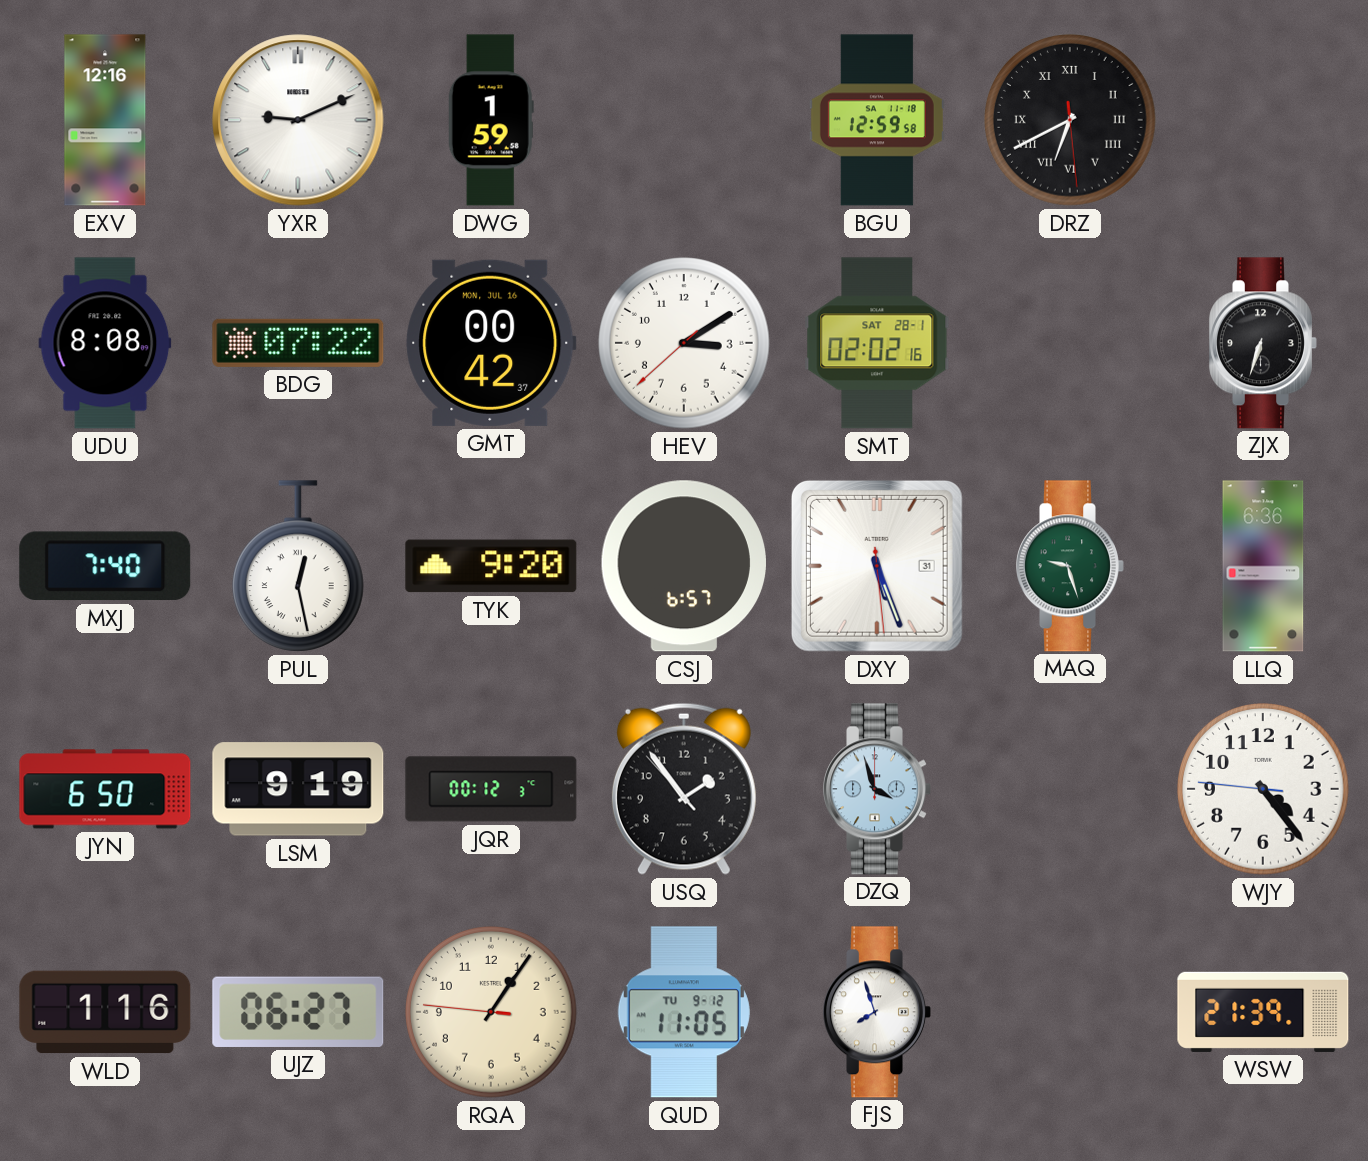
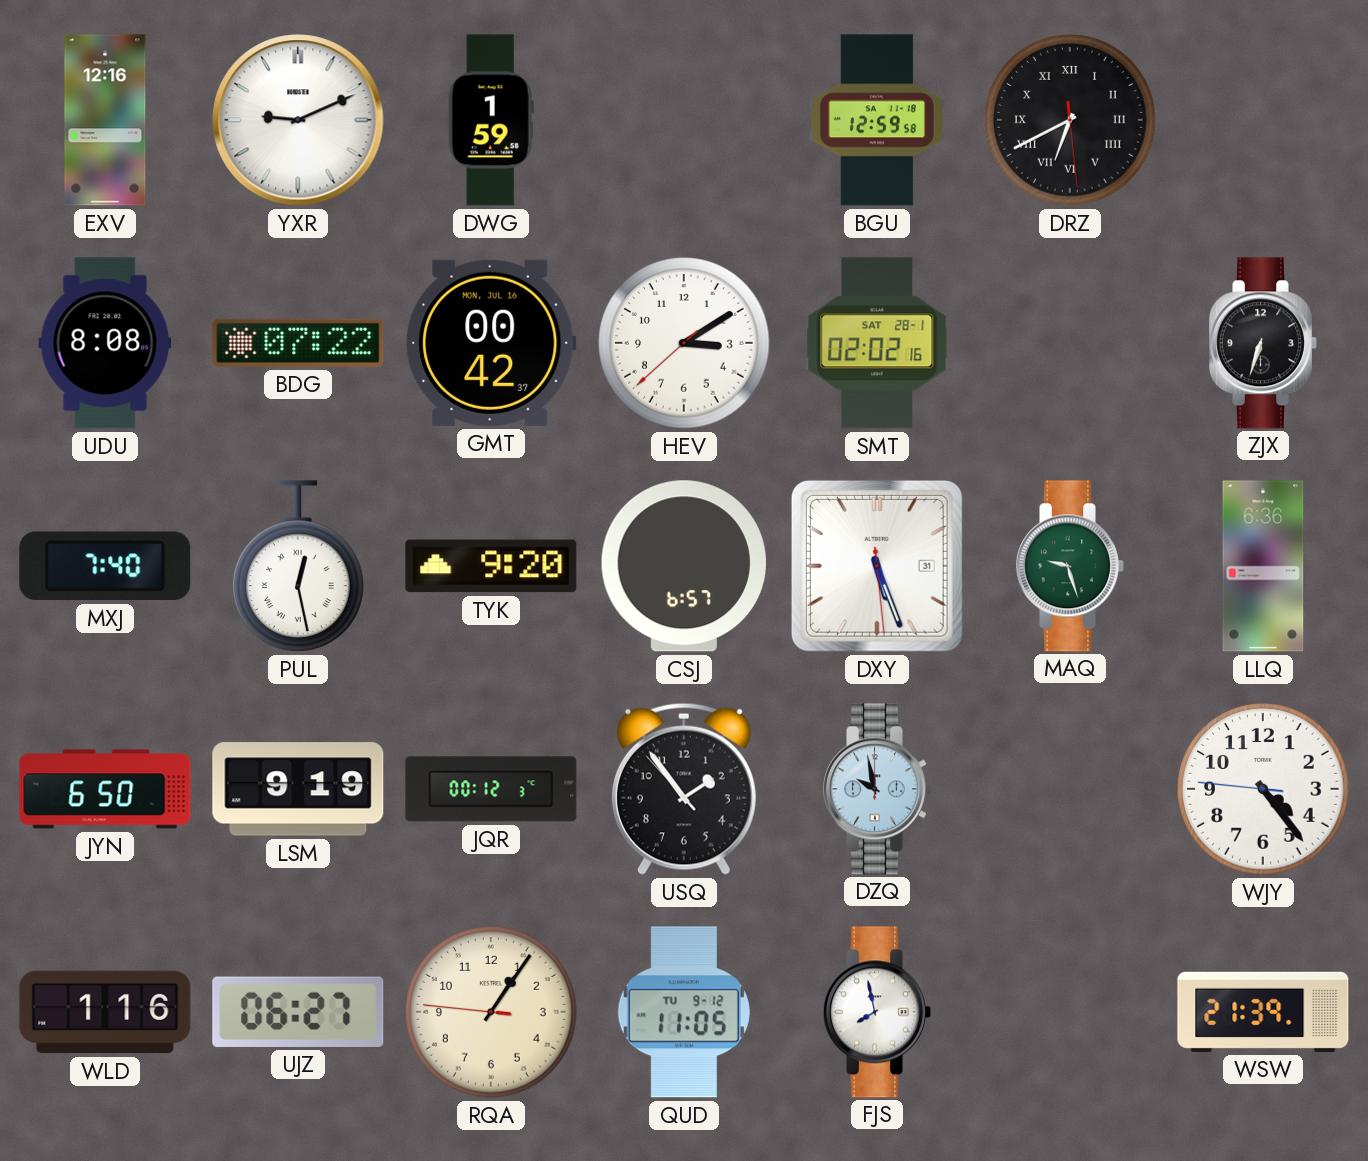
DZQ: 3:57 -> 9:58 (878, 789)
FJS: 7:57 -> 7:58 (878, 1012)
